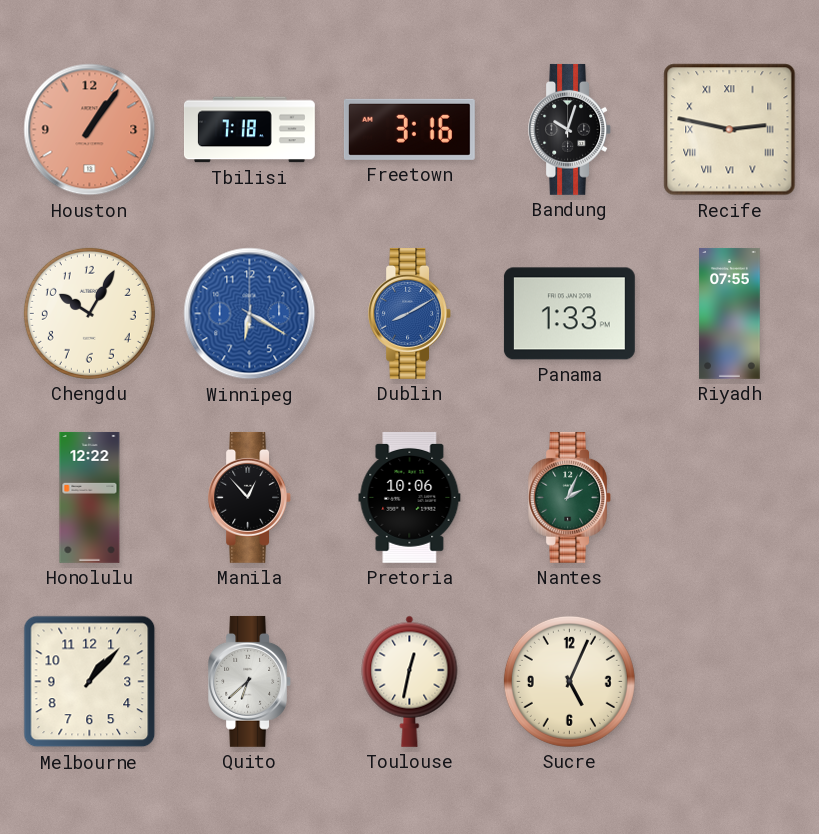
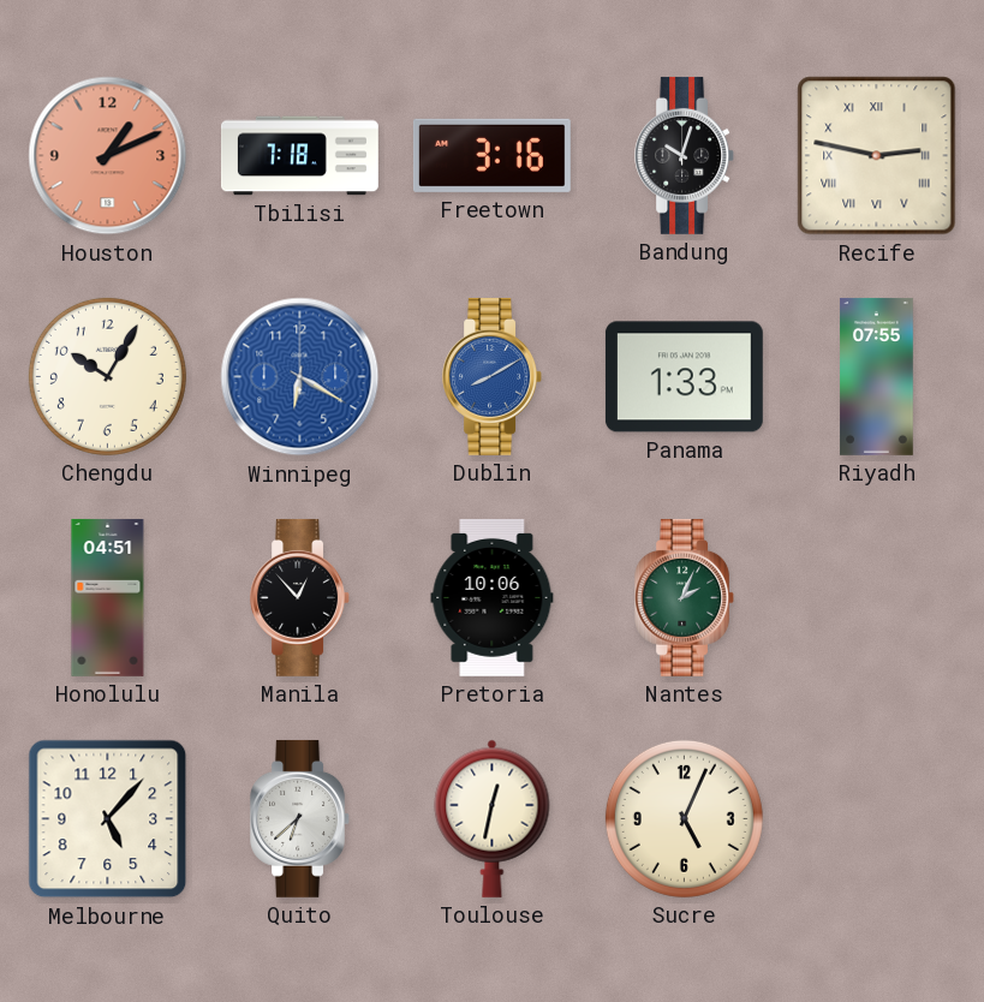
Houston: 1:06 -> 1:11 (108, 156)
Honolulu: 12:22 -> 04:51 (108, 597)
Melbourne: 1:07 -> 5:07 (108, 819)
